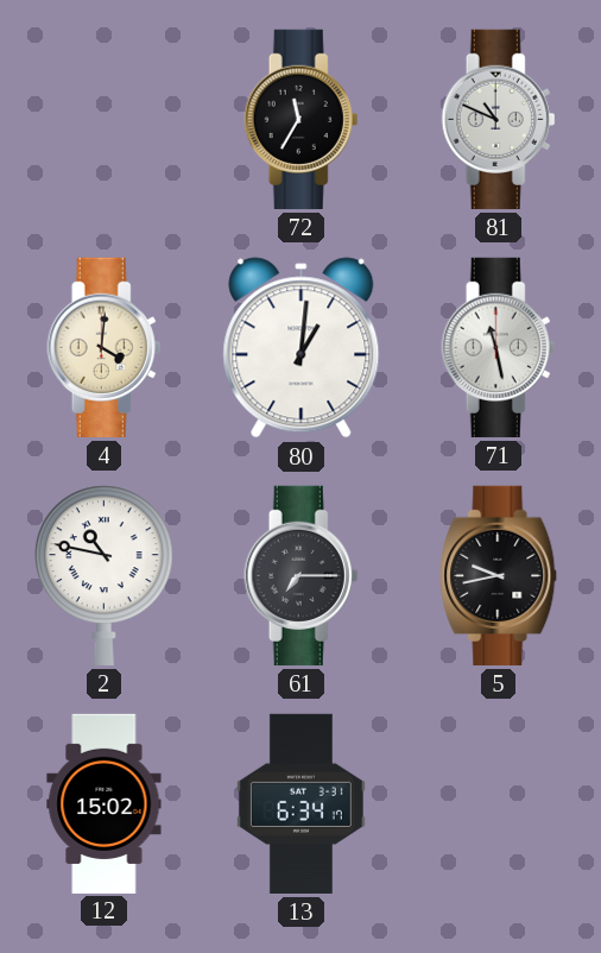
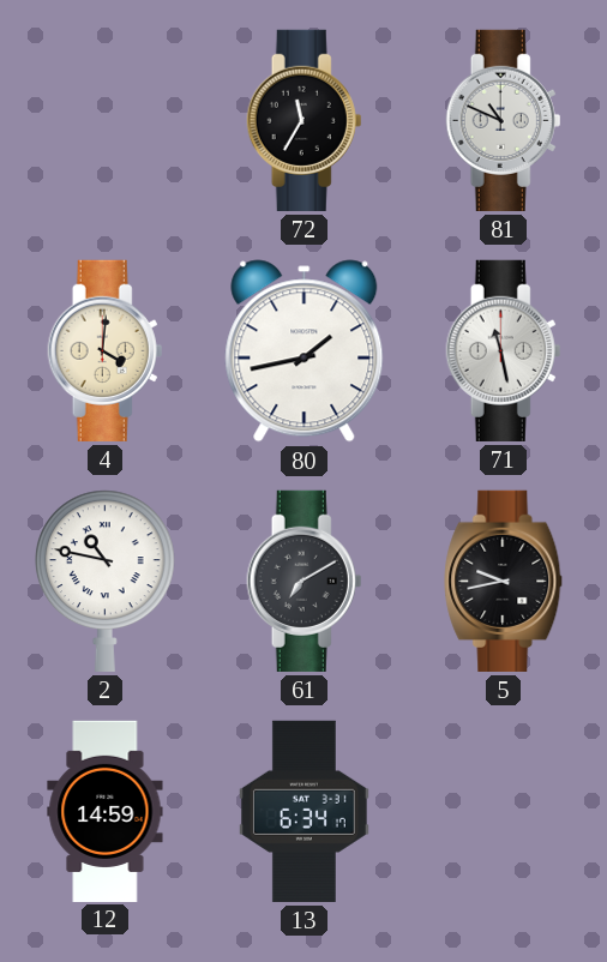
80: 1:01 -> 1:43 (305, 351)
61: 7:15 -> 7:10 (305, 581)
12: 15:02 -> 14:59 (106, 811)
